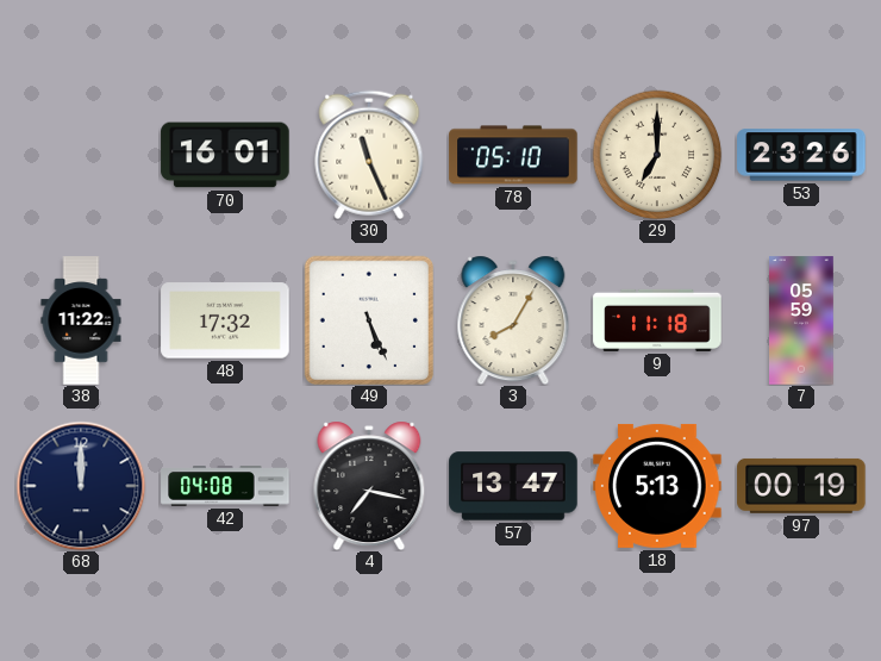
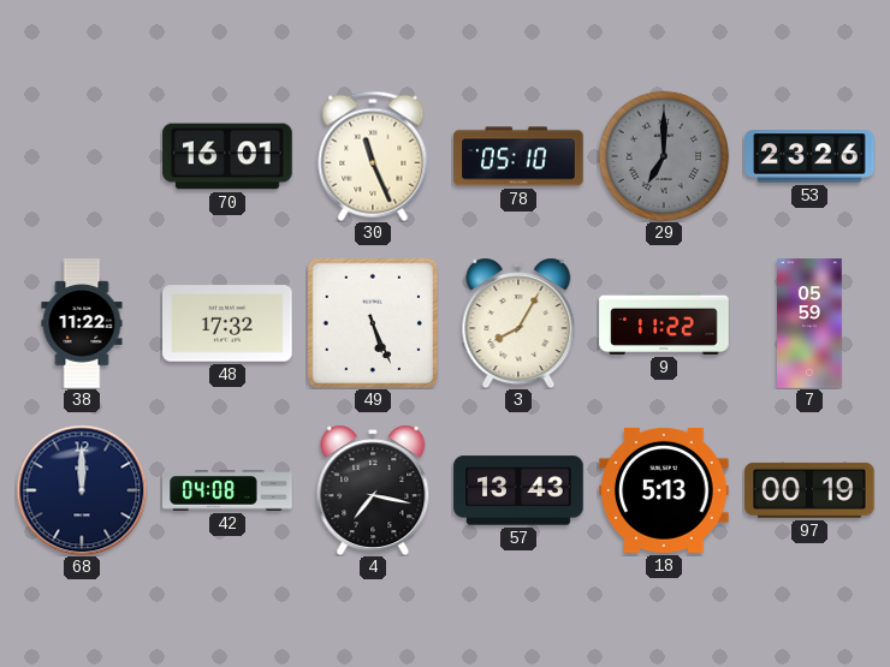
29 dial: cream -> grey (664, 156)
9: 11:18 -> 11:22 (664, 323)
57: 13:47 -> 13:43 (518, 490)
